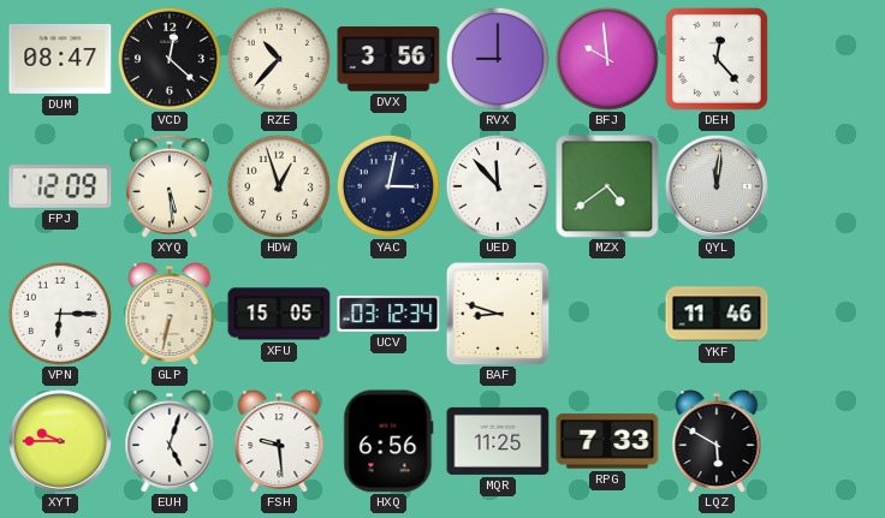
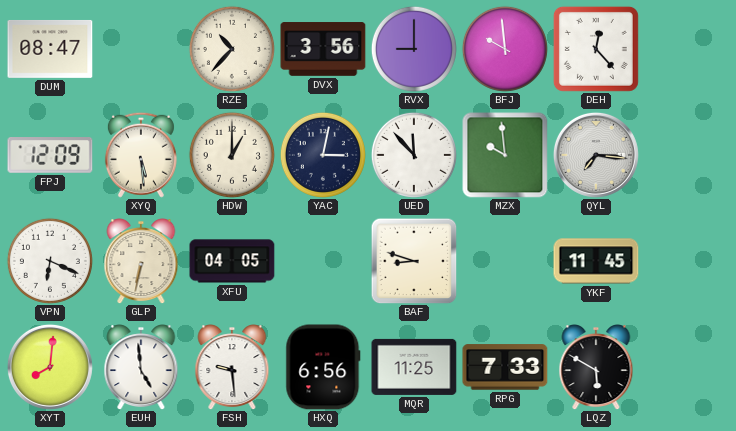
VCD: 12:22 -> none (170, 59)
HDW: 12:57 -> 1:00 (232, 155)
MZX: 4:39 -> 9:59 (505, 155)
QYL: 12:01 -> 7:16 (596, 155)
VPN: 6:15 -> 6:19 (50, 261)
XFU: 15:05 -> 04:05 (232, 261)
UCV: 03:12 -> none (388, 314)
YKF: 11:46 -> 11:45 (596, 261)
XYT: 9:45 -> 8:01 (50, 367)
EUH: 5:03 -> 4:59 (141, 367)
